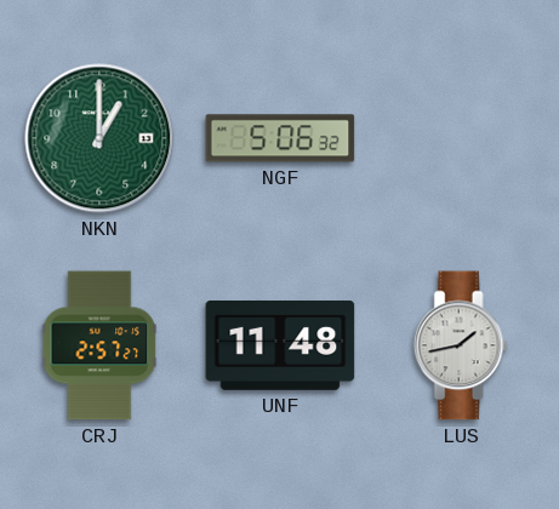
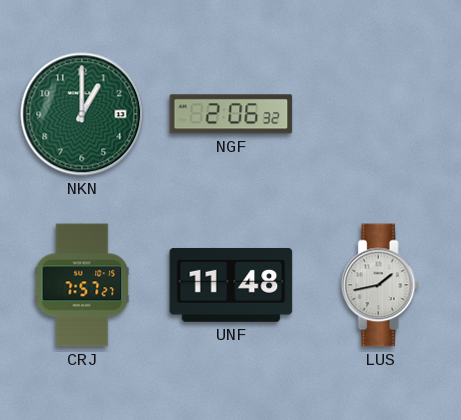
NGF: 5:06 -> 2:06 (231, 114)
CRJ: 2:57 -> 7:57 (82, 285)
